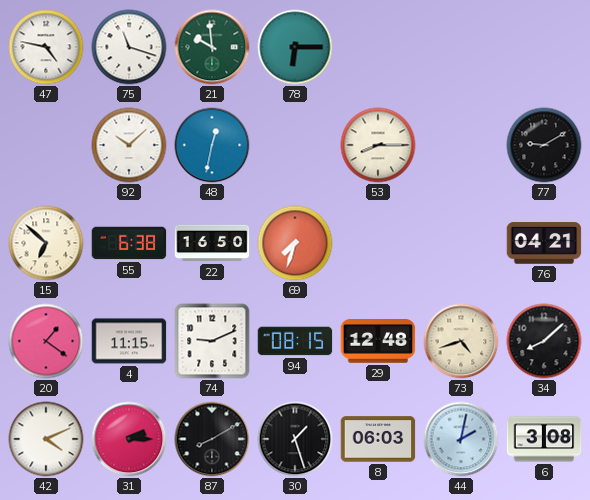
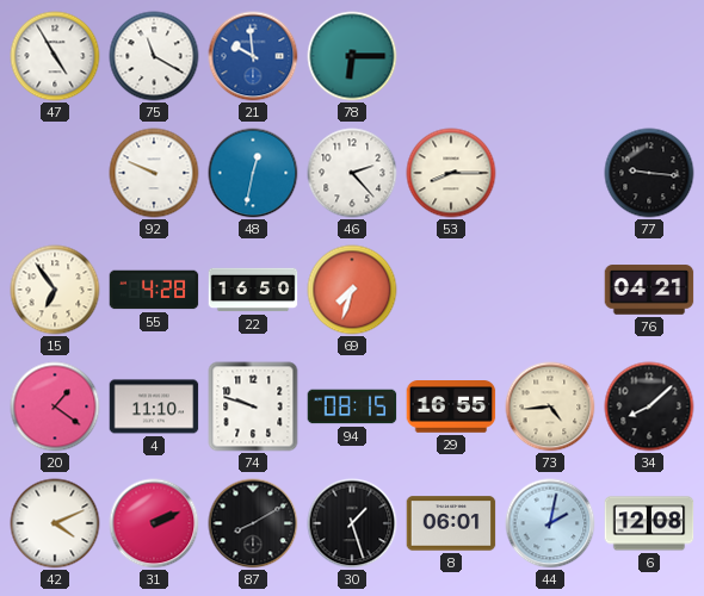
47: 4:47 -> 4:55 (55, 56)
75: 11:18 -> 11:20 (154, 56)
21 dial: green -> blue (253, 56)
92: 10:08 -> 9:49 (154, 173)
46: none -> 2:23 (352, 173)
77: 9:10 -> 9:16 (649, 173)
15: 6:52 -> 6:54 (55, 290)
55: 6:38 -> 4:28 (154, 290)
4: 11:15 -> 11:10 (154, 406)
74: 9:11 -> 9:48 (253, 406)
29: 12:48 -> 16:55 (451, 408)
73: 4:42 -> 4:44 (550, 406)
31: 2:15 -> 2:11 (154, 523)
8: 06:03 -> 06:01 (451, 523)
6: 3:08 -> 12:08 (649, 523)
